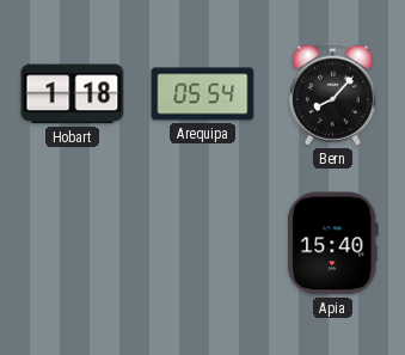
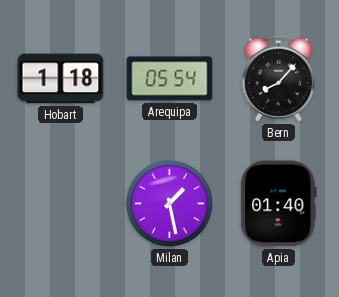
Milan: none -> 1:28 (169, 203)
Apia: 15:40 -> 01:40 (279, 204)
